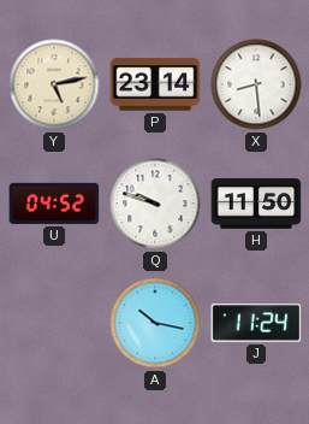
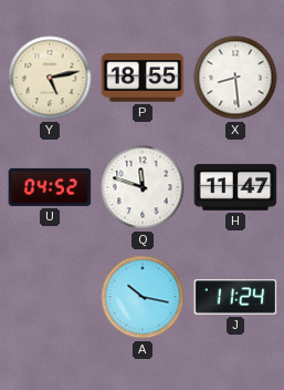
P: 23:14 -> 18:55 (143, 78)
Q: 9:48 -> 11:48 (143, 187)
H: 11:50 -> 11:47 (235, 187)
